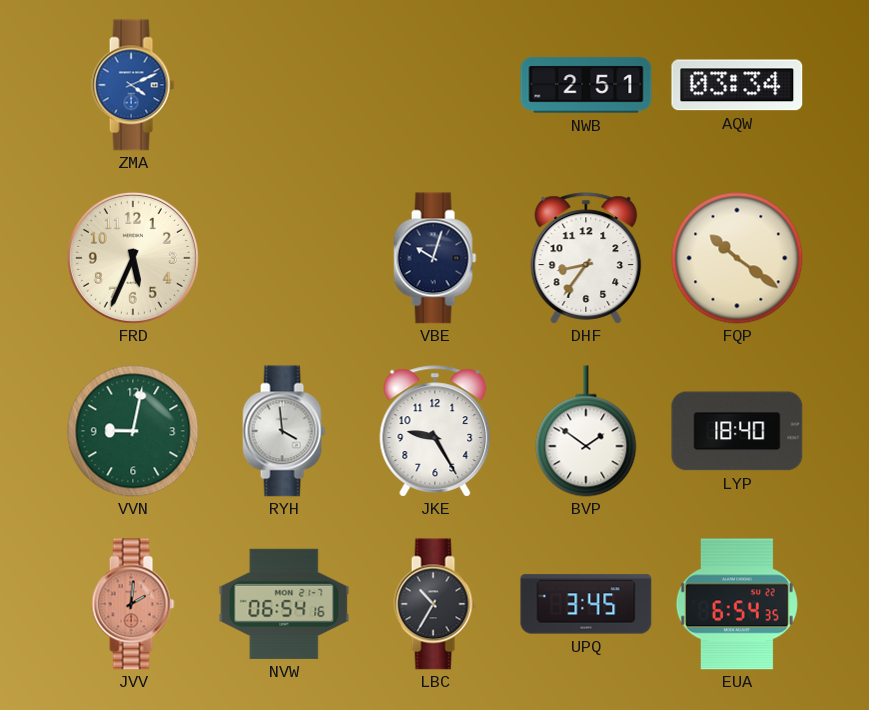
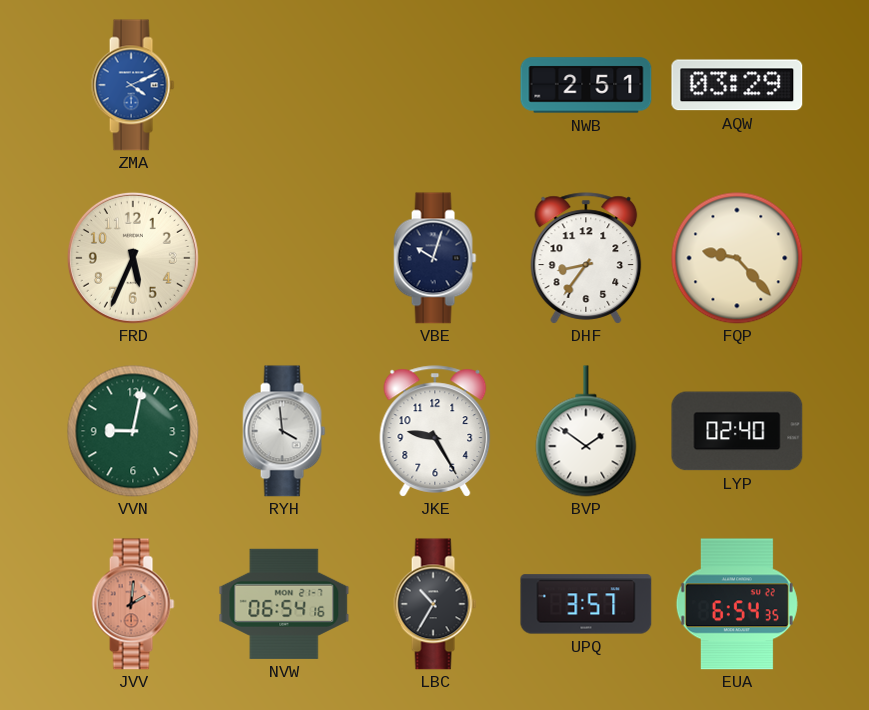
AQW: 03:34 -> 03:29 (737, 85)
FQP: 10:21 -> 9:23 (737, 258)
LYP: 18:40 -> 02:40 (737, 431)
UPQ: 3:45 -> 3:57 (586, 604)
